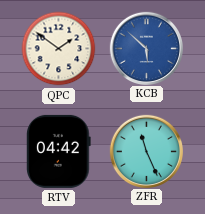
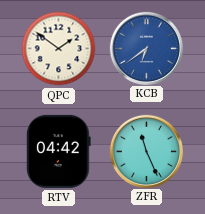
KCB: 5:52 -> 6:39 (146, 48)
